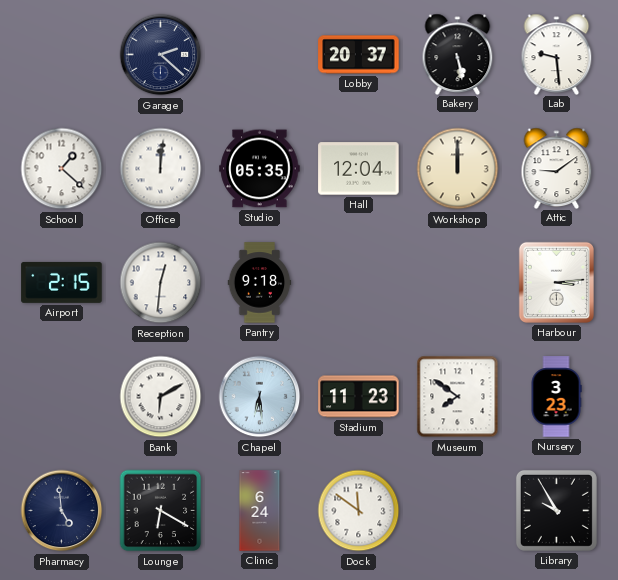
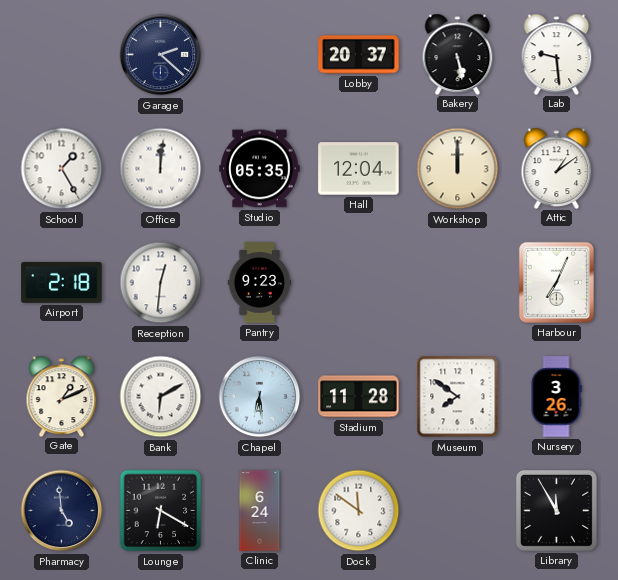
School: 1:22 -> 1:25 (62, 169)
Attic: 9:09 -> 1:09 (557, 168)
Airport: 2:15 -> 2:18 (62, 282)
Pantry: 9:18 -> 9:23 (260, 283)
Harbour: 3:14 -> 7:04 (556, 282)
Gate: none -> 1:11 (62, 396)
Stadium: 11:23 -> 11:28 (359, 397)
Nursery: 3:23 -> 3:26 (556, 397)
Library: 9:55 -> 11:55 (556, 510)
